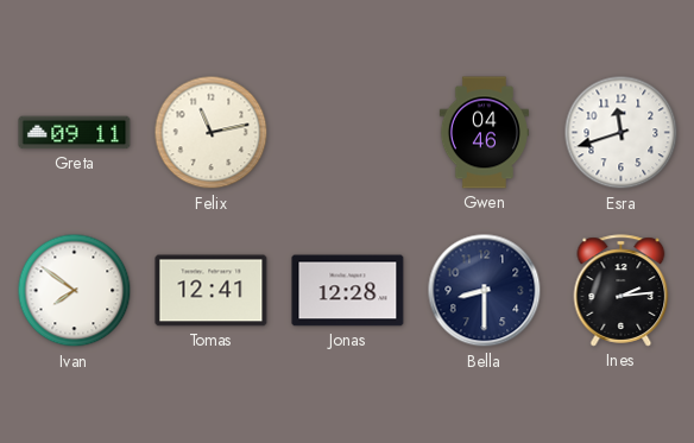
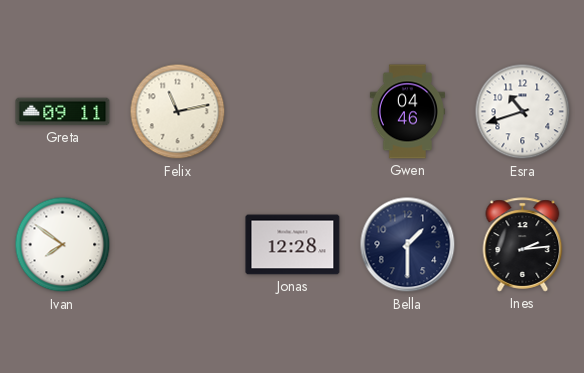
Esra: 11:42 -> 10:42 (523, 112)
Tomas: 12:41 -> none (212, 291)
Bella: 8:30 -> 1:30 (408, 245)
